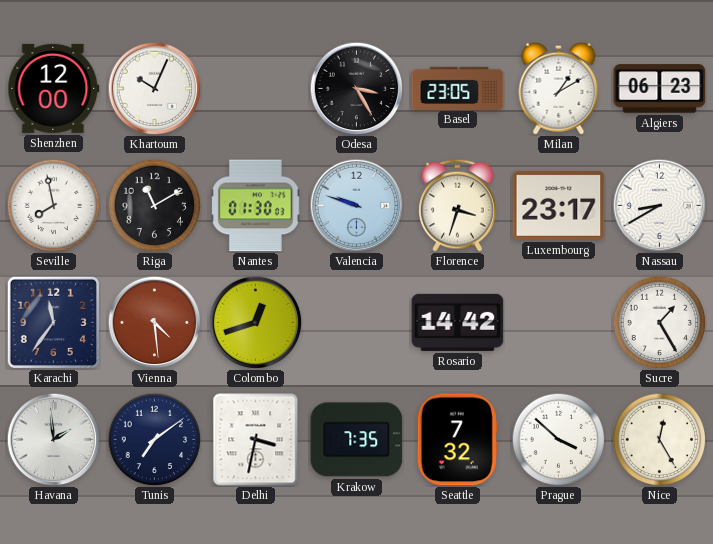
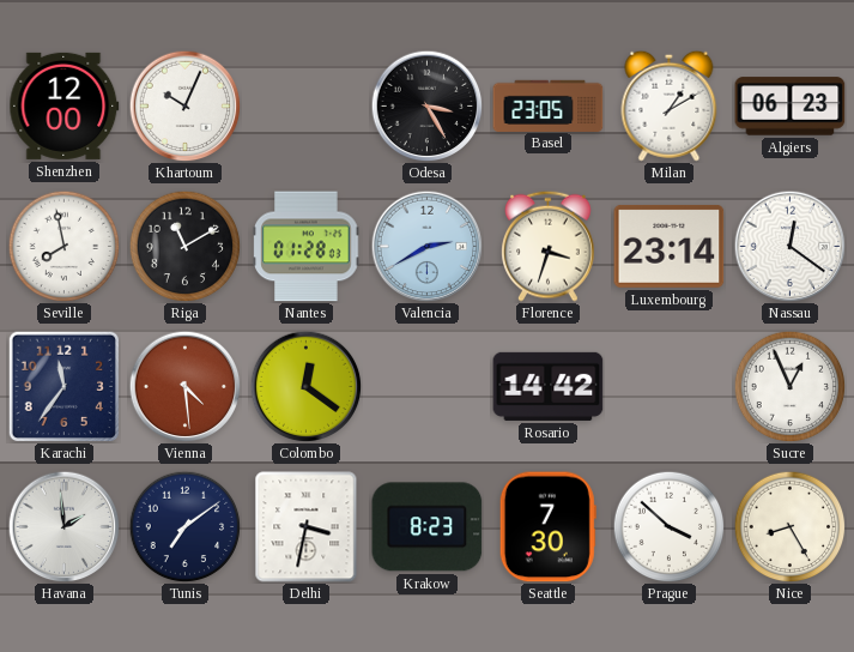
Nantes: 01:30 -> 01:28 (307, 247)
Valencia: 9:48 -> 2:40 (426, 246)
Luxembourg: 23:17 -> 23:14 (670, 246)
Nassau: 8:40 -> 12:21 (789, 246)
Colombo: 12:42 -> 12:21 (305, 386)
Sucre: 1:25 -> 12:56 (789, 386)
Krakow: 7:35 -> 8:23 (428, 527)
Seattle: 7:32 -> 7:30 (547, 527)
Nice: 12:25 -> 8:25 (789, 526)
